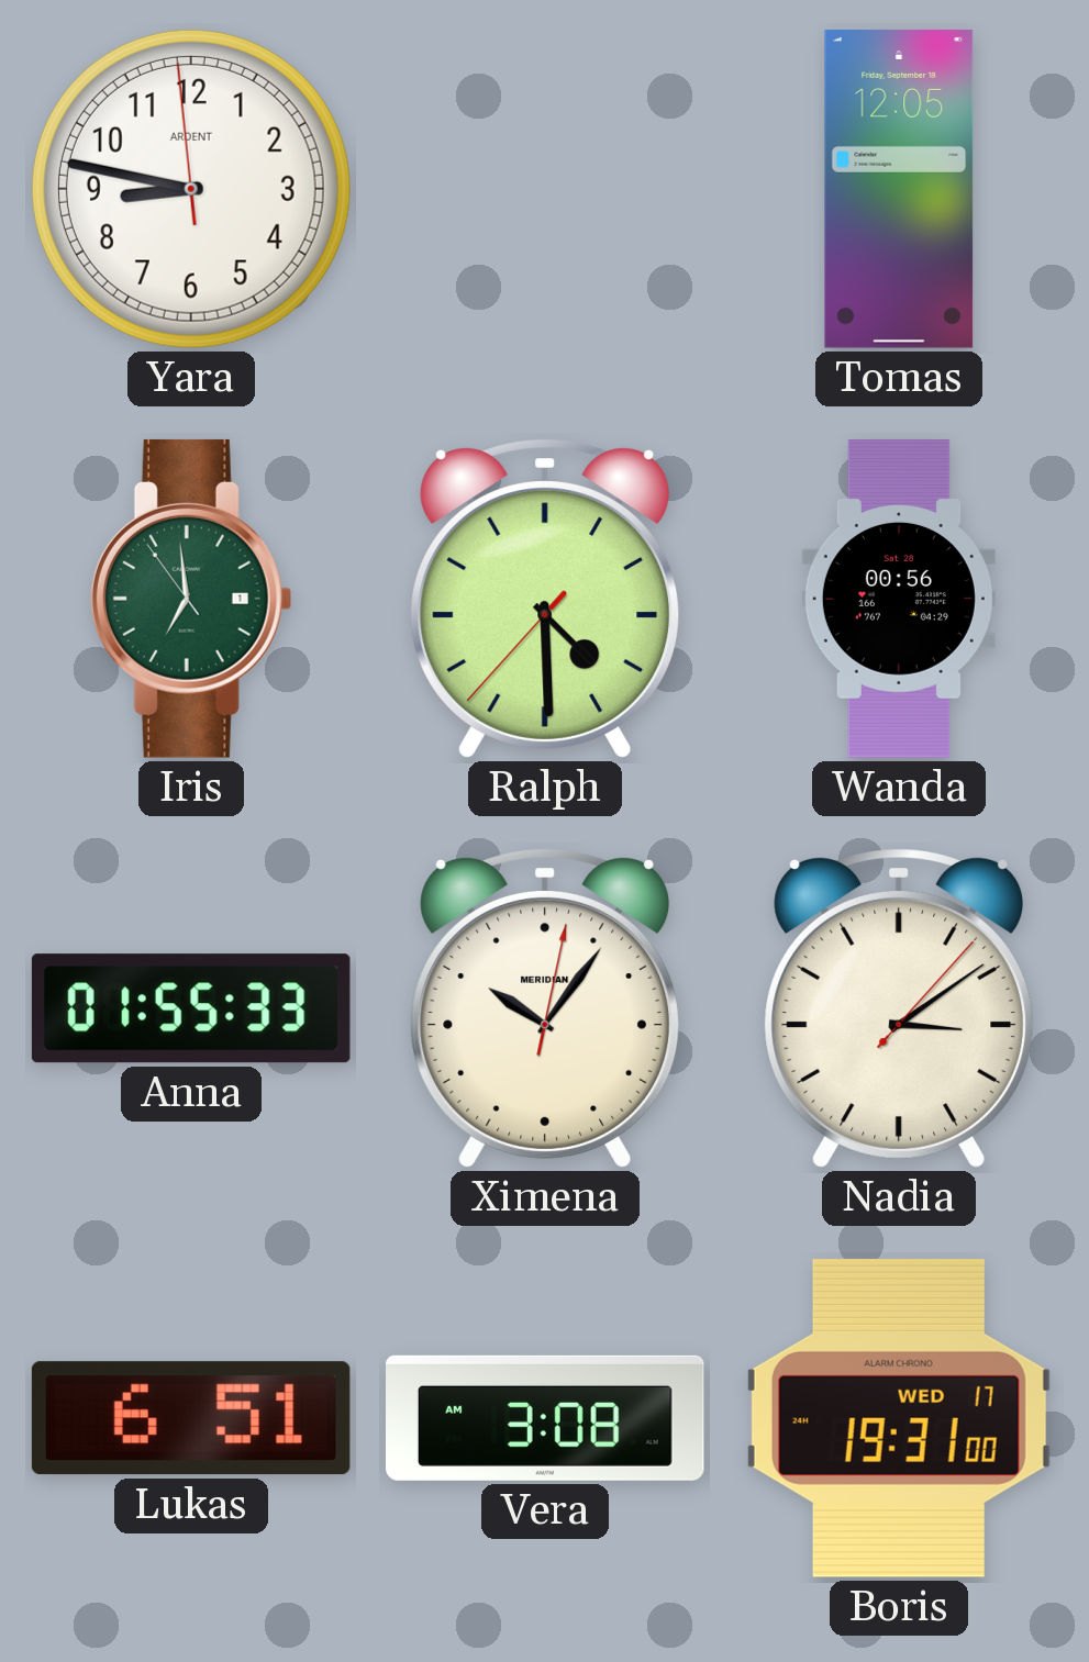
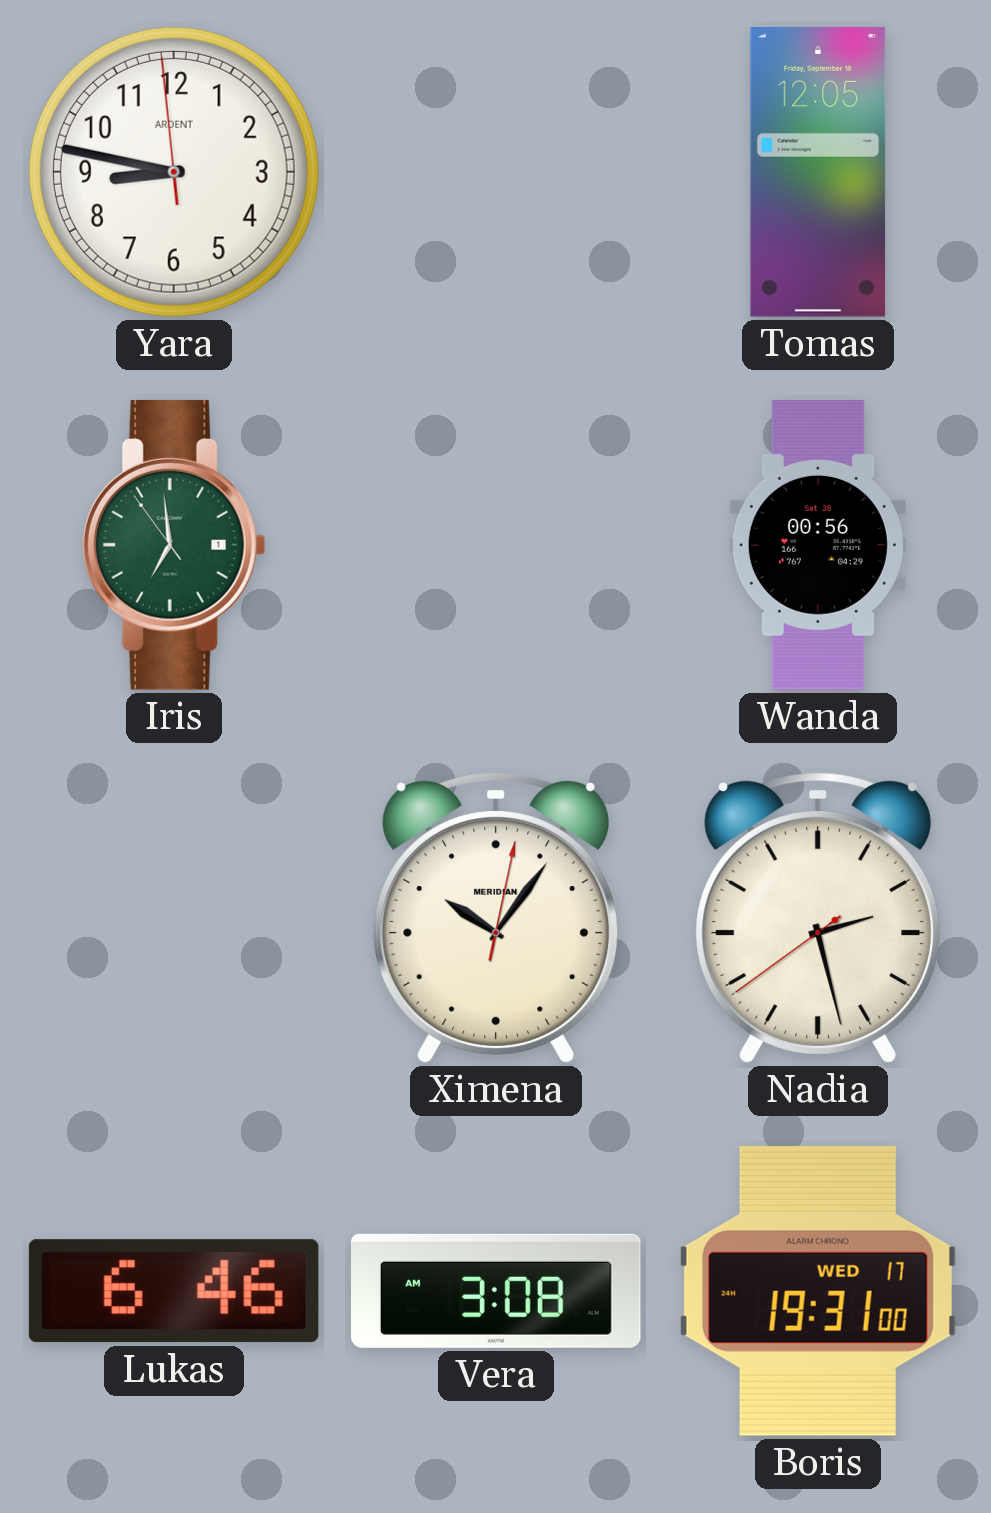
Ralph: 4:29 -> none (545, 599)
Anna: 01:55 -> none (191, 1008)
Nadia: 3:09 -> 2:27 (818, 918)
Lukas: 6:51 -> 6:46 (174, 1291)
